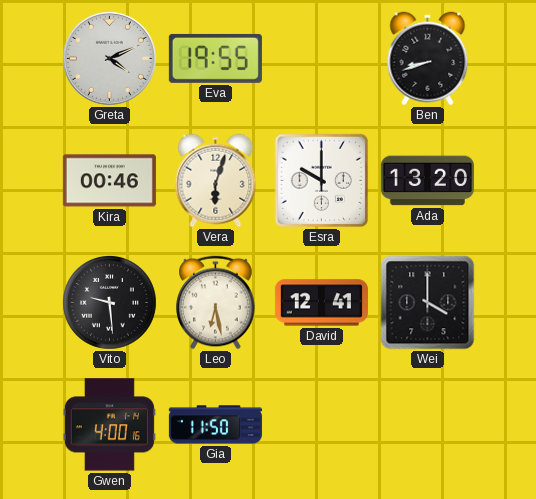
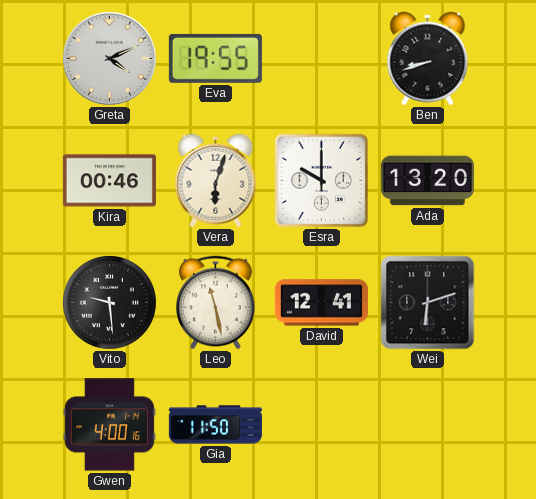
Leo: 6:28 -> 11:28 (216, 303)
Wei: 4:00 -> 6:12 (428, 303)
